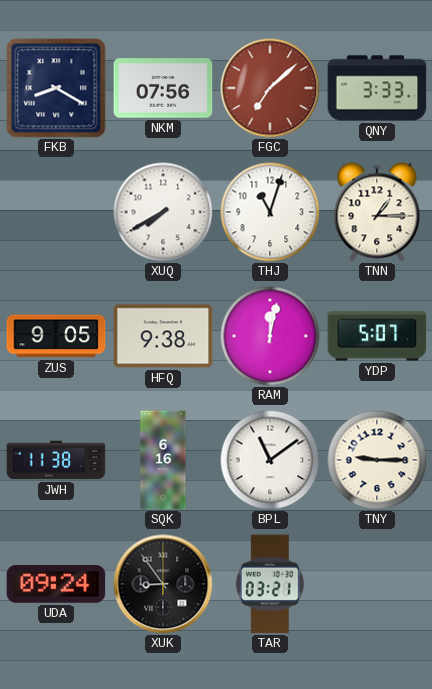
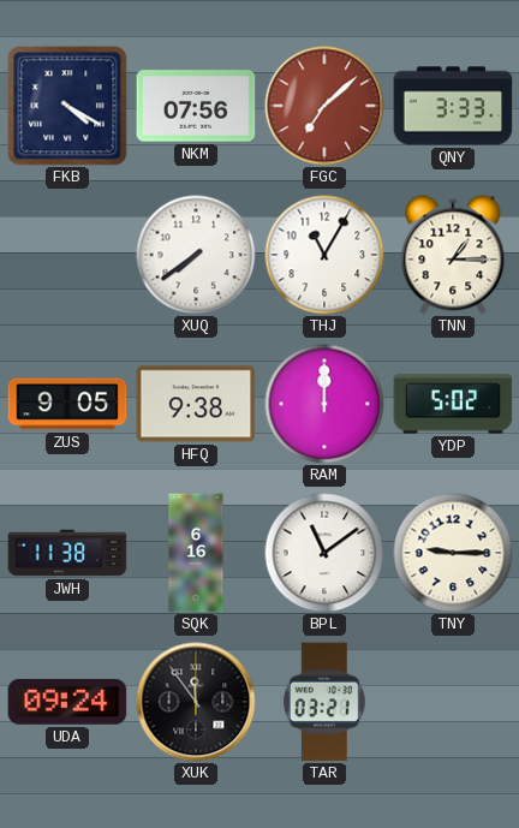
FKB: 8:20 -> 4:20 (67, 106)
XUQ: 7:40 -> 7:39 (196, 255)
THJ: 11:03 -> 11:05 (324, 255)
RAM: 12:02 -> 12:00 (324, 404)
YDP: 5:07 -> 5:02 (453, 404)
XUK: 8:54 -> 11:54 (196, 702)
